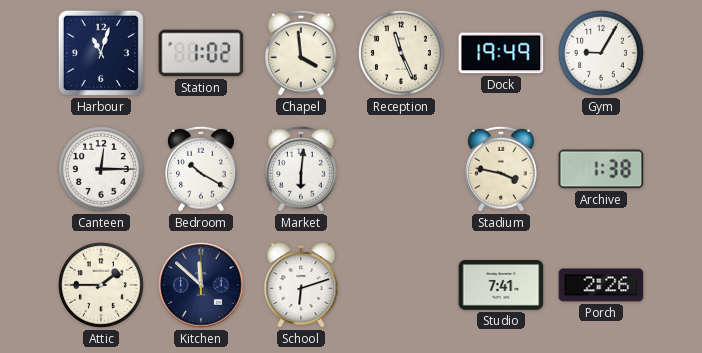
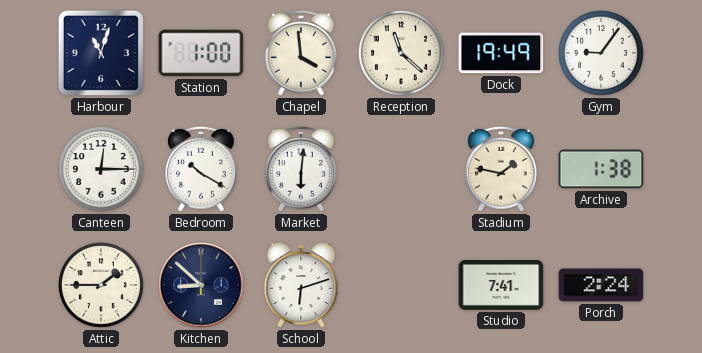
Station: 1:02 -> 1:00 (201, 53)
Reception: 11:26 -> 11:22 (402, 54)
Gym: 9:05 -> 9:06 (602, 54)
Stadium: 3:47 -> 1:47 (502, 169)
Kitchen: 11:52 -> 8:52 (201, 285)
Porch: 2:26 -> 2:24 (601, 285)
